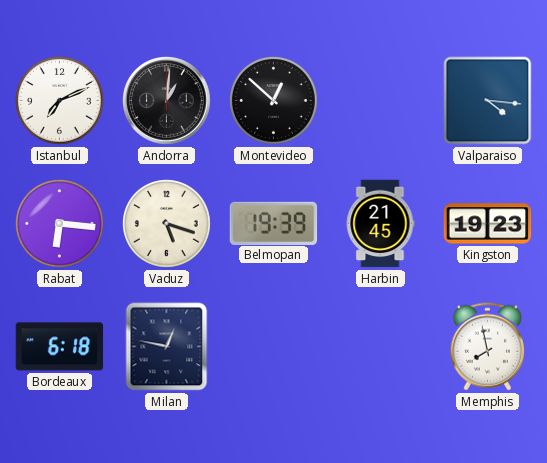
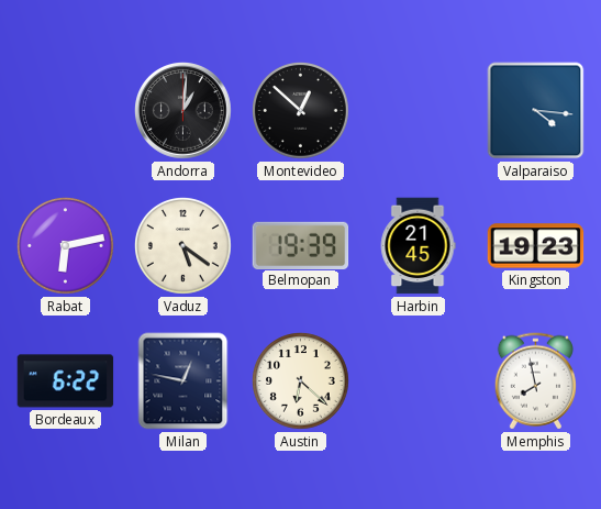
Istanbul: 7:11 -> none (60, 101)
Rabat: 6:16 -> 6:13 (66, 246)
Vaduz: 5:18 -> 5:21 (183, 246)
Bordeaux: 6:18 -> 6:22 (66, 381)
Austin: none -> 6:22 (301, 381)
